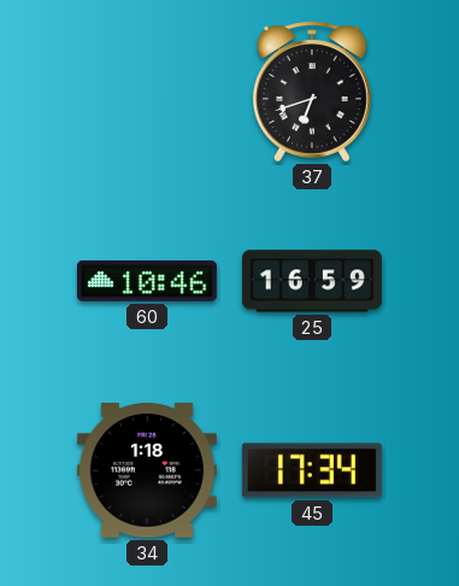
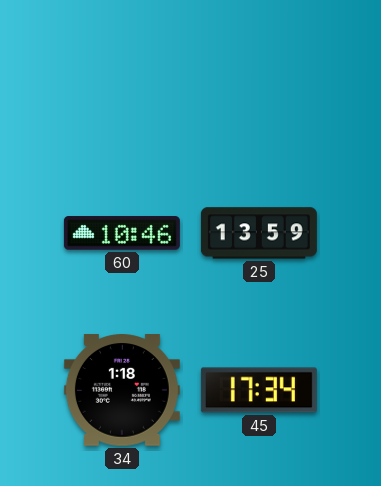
37: 6:42 -> none (312, 92)
25: 16:59 -> 13:59 (259, 233)
